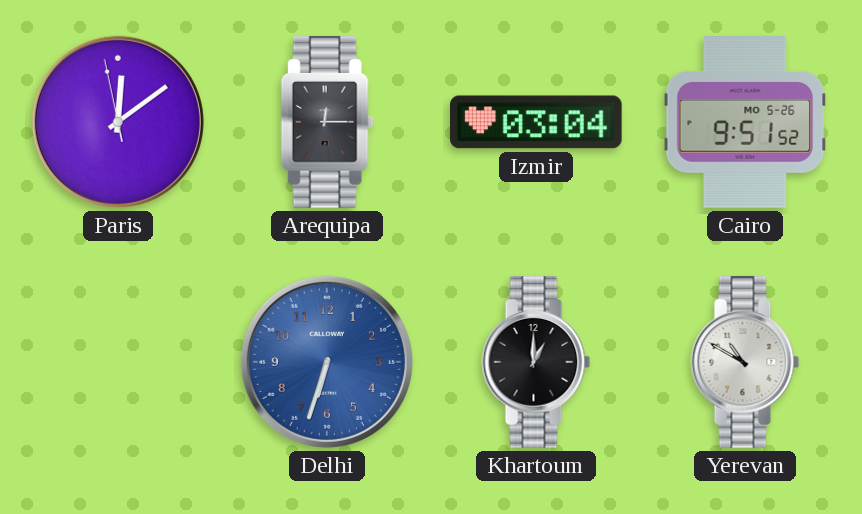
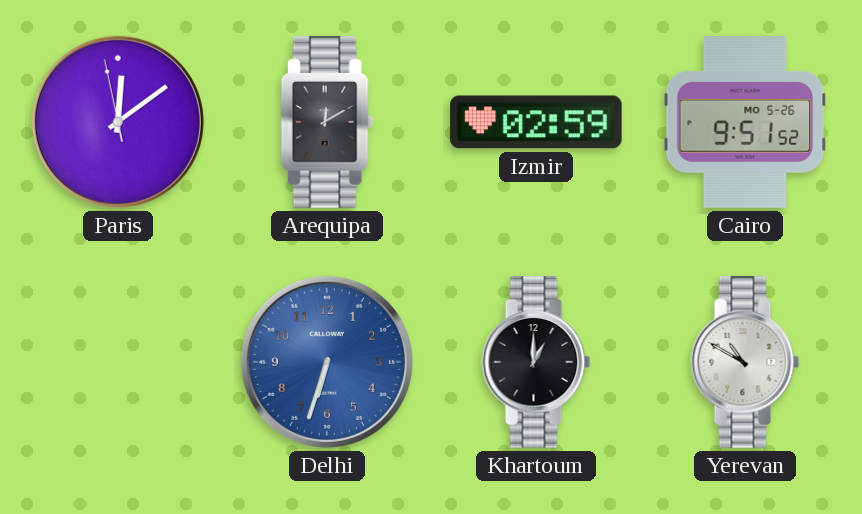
Arequipa: 12:15 -> 12:10 (327, 122)
Izmir: 03:04 -> 02:59 (536, 122)
